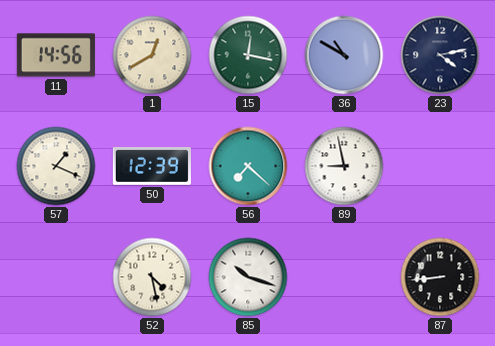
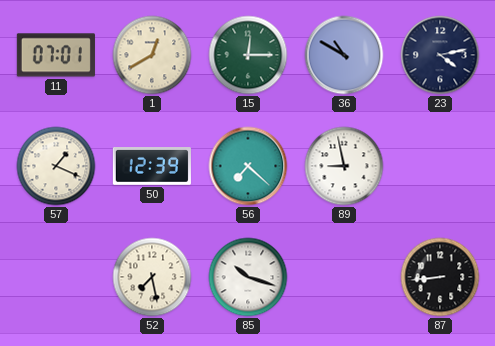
11: 14:56 -> 07:01 (56, 55)
15: 12:17 -> 12:15 (248, 55)
52: 4:28 -> 7:28 (152, 277)
